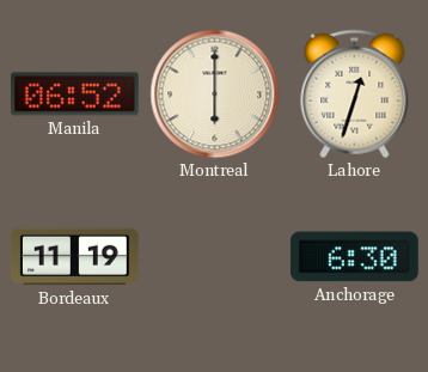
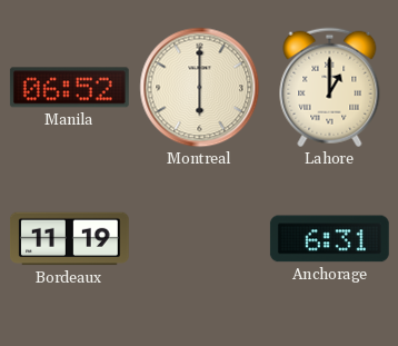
Lahore: 12:33 -> 1:00 (330, 88)
Anchorage: 6:30 -> 6:31 (329, 239)
